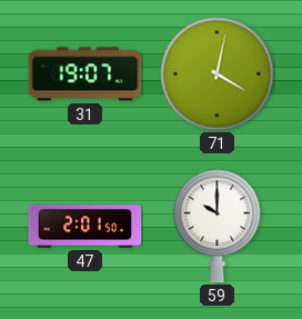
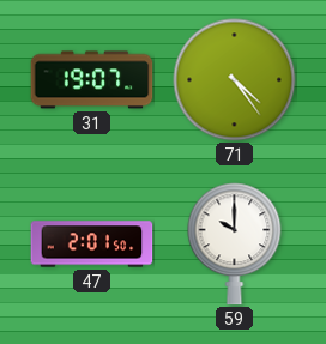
71: 4:02 -> 4:24 (235, 80)
